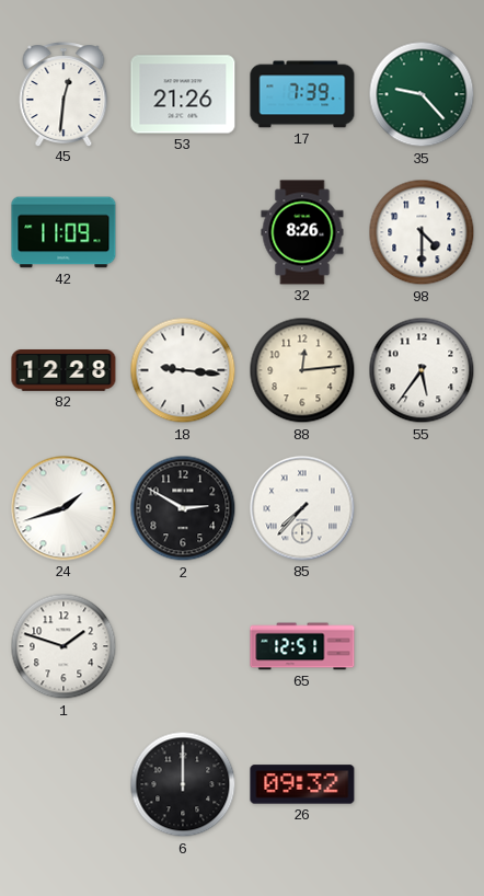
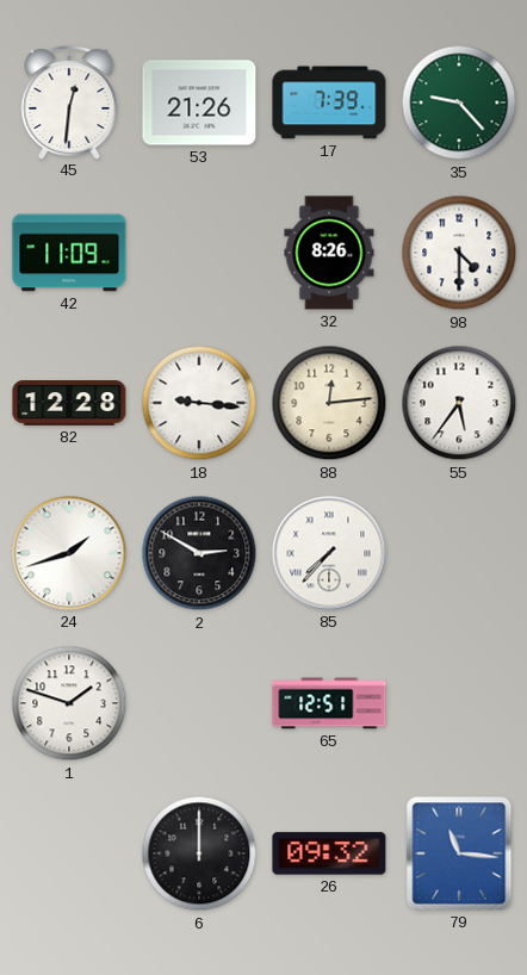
79: none -> 11:16 (459, 853)
